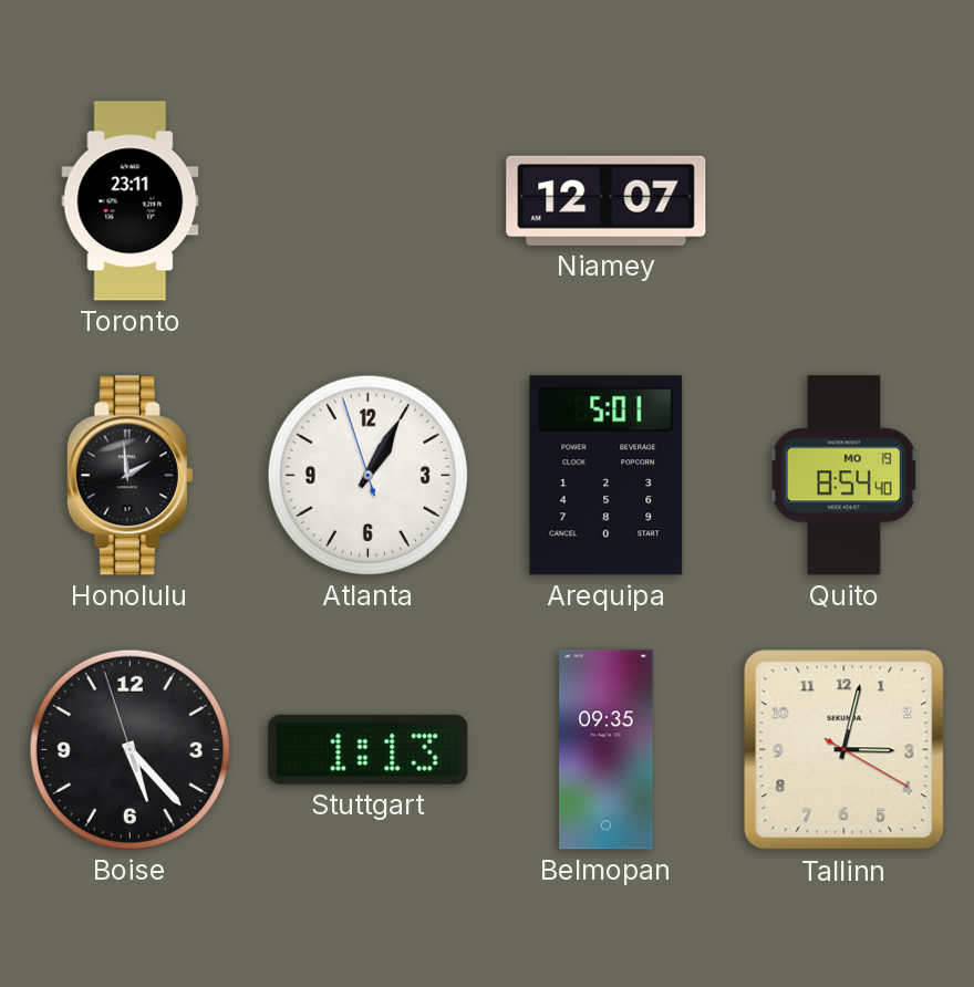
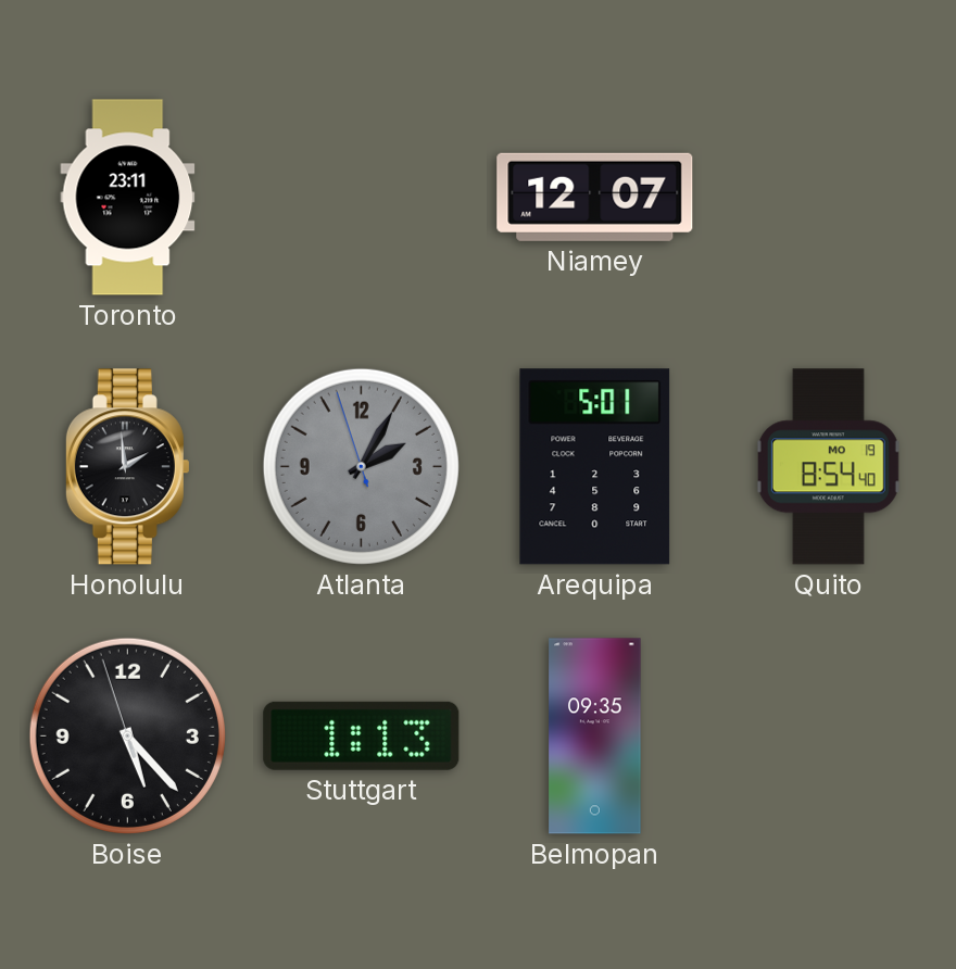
Atlanta: 1:04 -> 2:04 (361, 466)
Atlanta dial: white -> grey (361, 466)
Tallinn: 3:02 -> none (845, 750)
